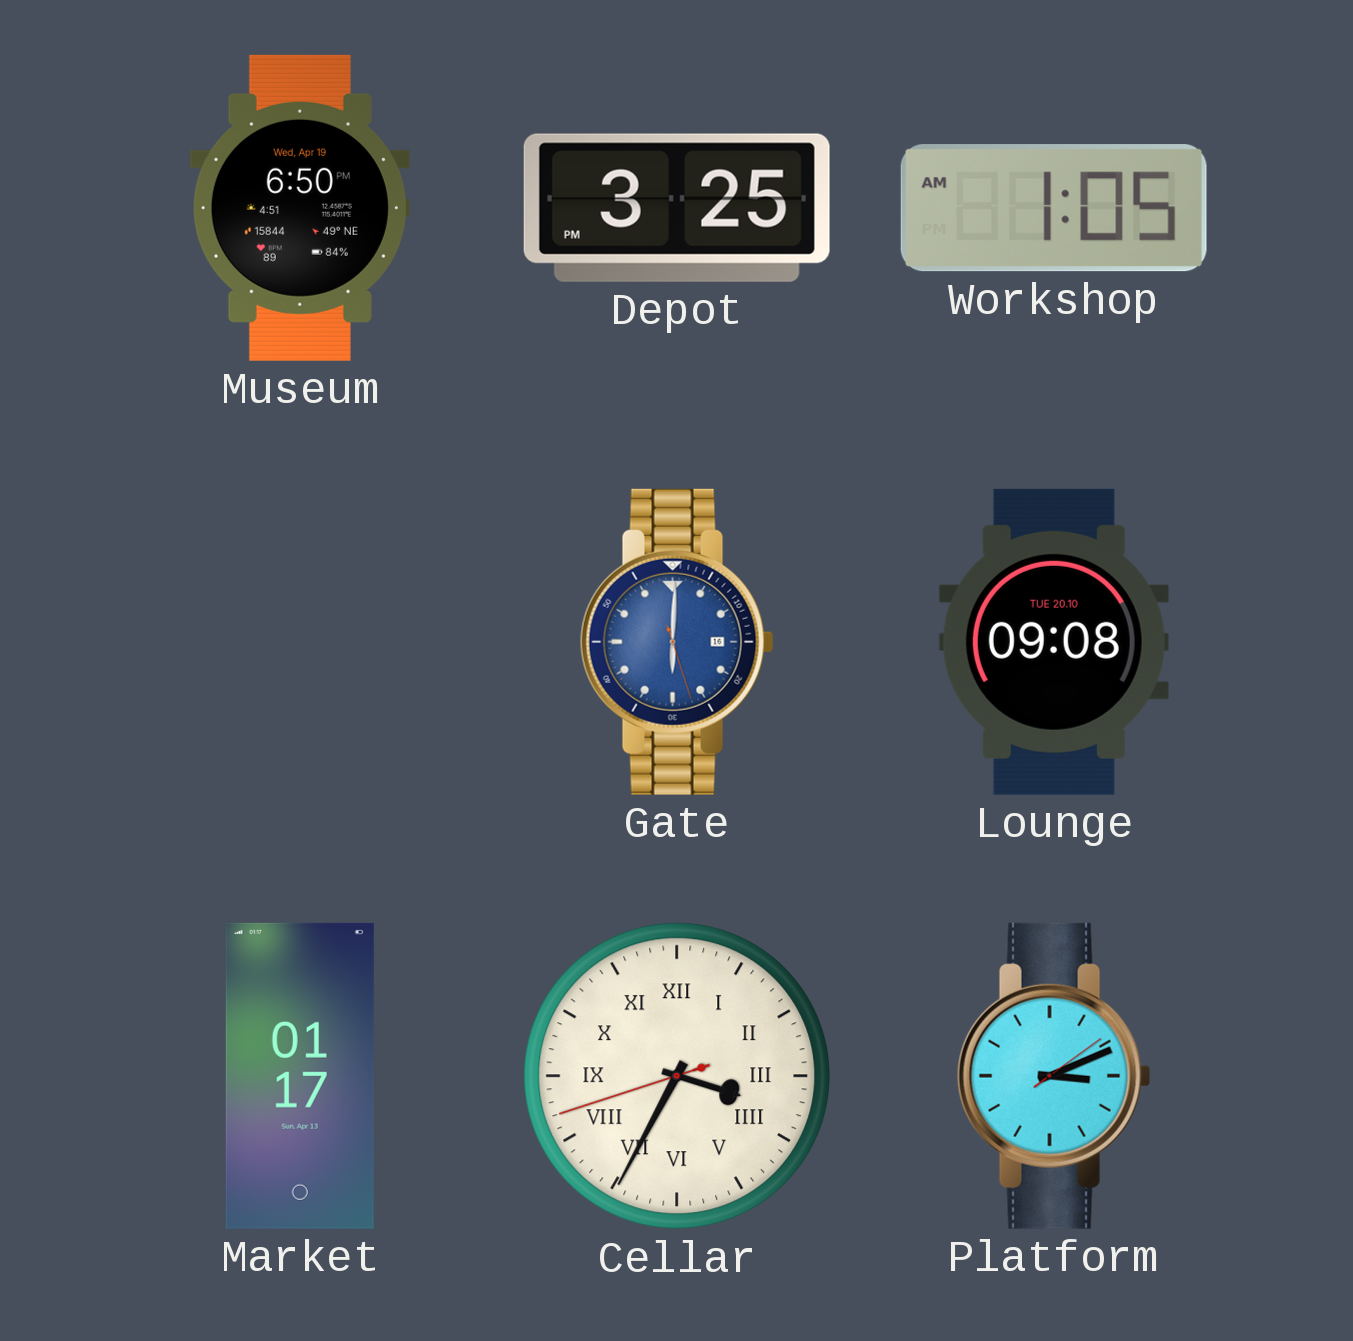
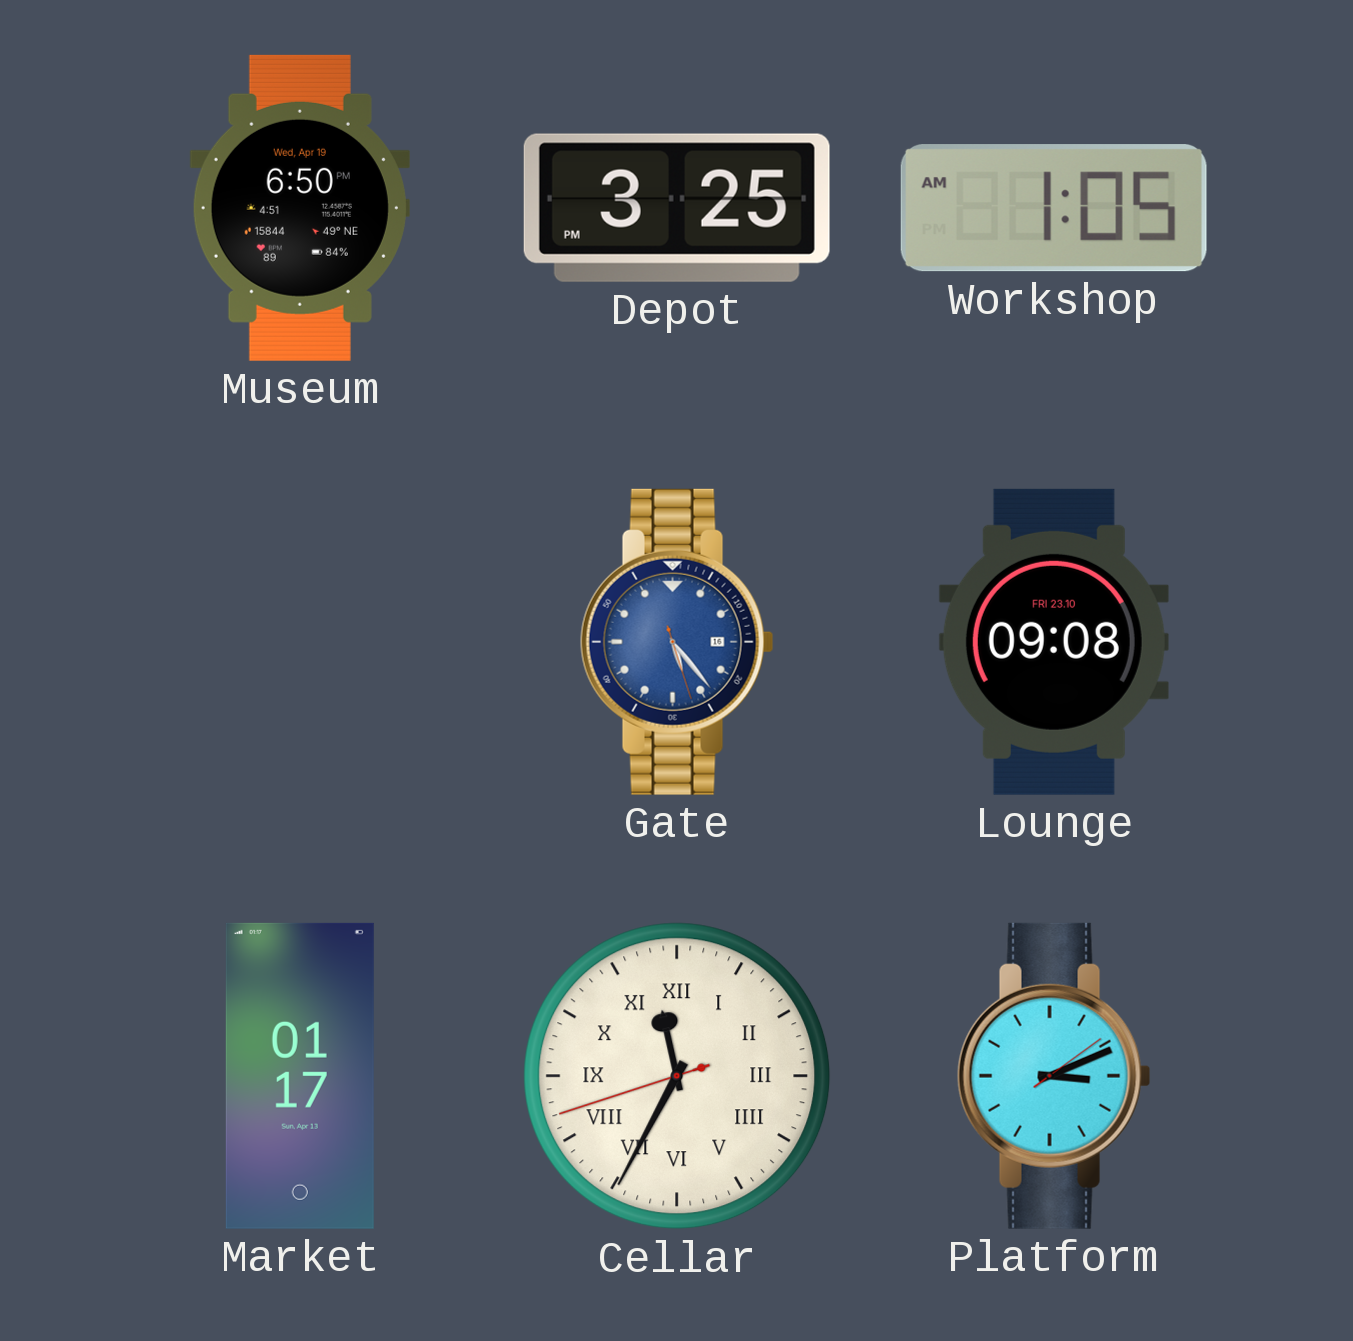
Gate: 6:00 -> 5:23 (677, 642)
Lounge date: TUE 20.10 -> FRI 23.10 (1054, 642)
Cellar: 3:34 -> 11:34 (677, 1076)
